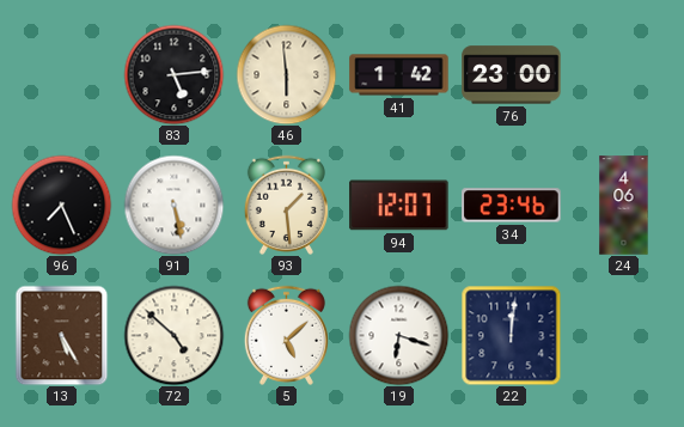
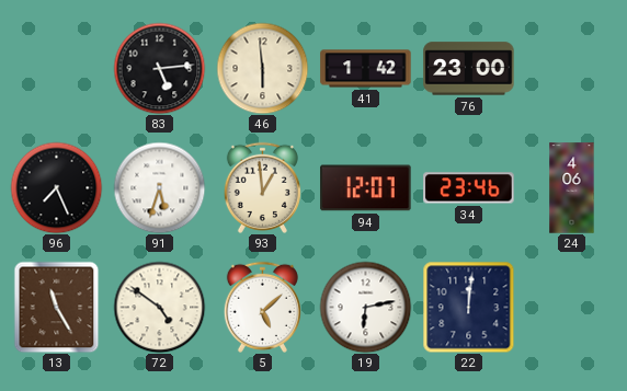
91: 5:28 -> 5:33 (159, 187)
93: 1:29 -> 12:59 (262, 187)
13: 5:25 -> 11:25 (57, 307)
72: 4:52 -> 4:51 (159, 307)
19: 6:18 -> 6:13 (365, 307)
